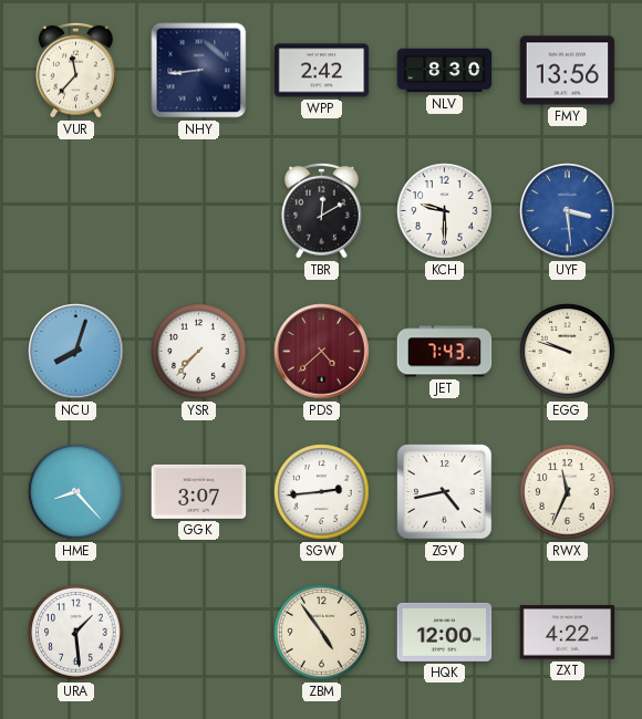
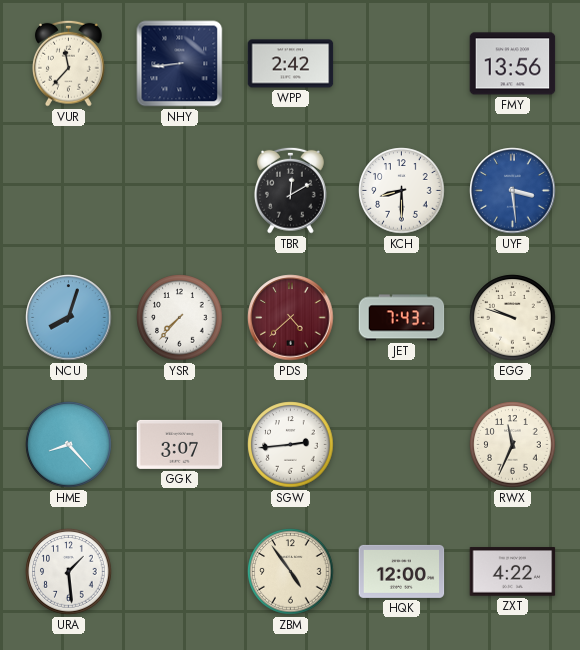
NLV: 8:30 -> none (445, 71)
KCH: 9:30 -> 8:30 (402, 191)
ZGV: 4:43 -> none (445, 492)
